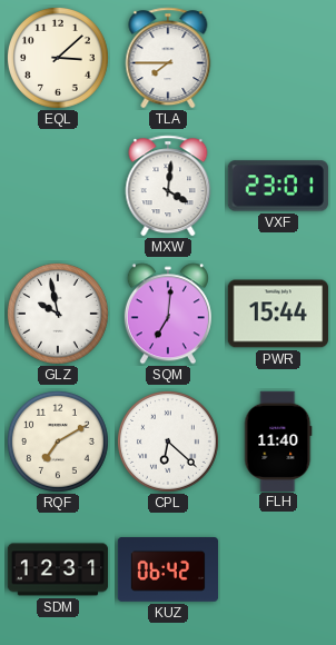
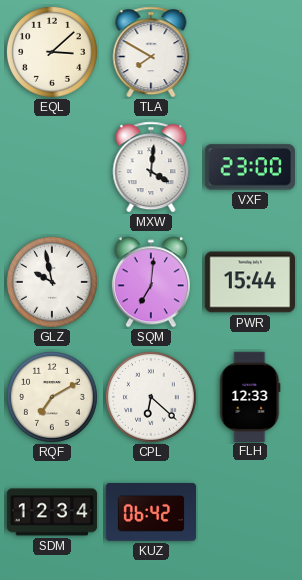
TLA: 7:45 -> 7:50 (151, 52)
VXF: 23:01 -> 23:00 (250, 167)
FLH: 11:40 -> 12:33 (250, 396)
SDM: 12:31 -> 12:34 (52, 512)
